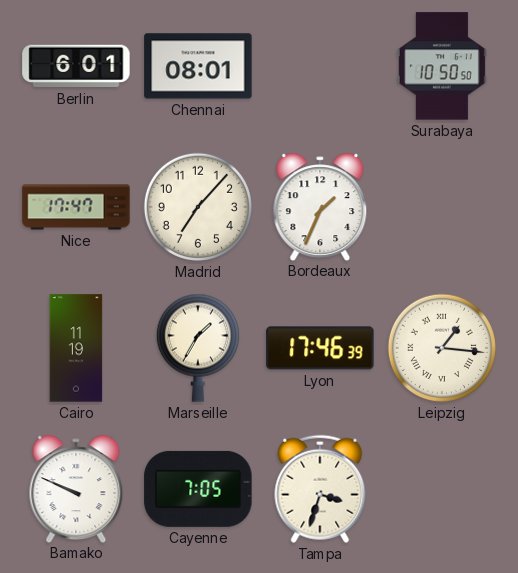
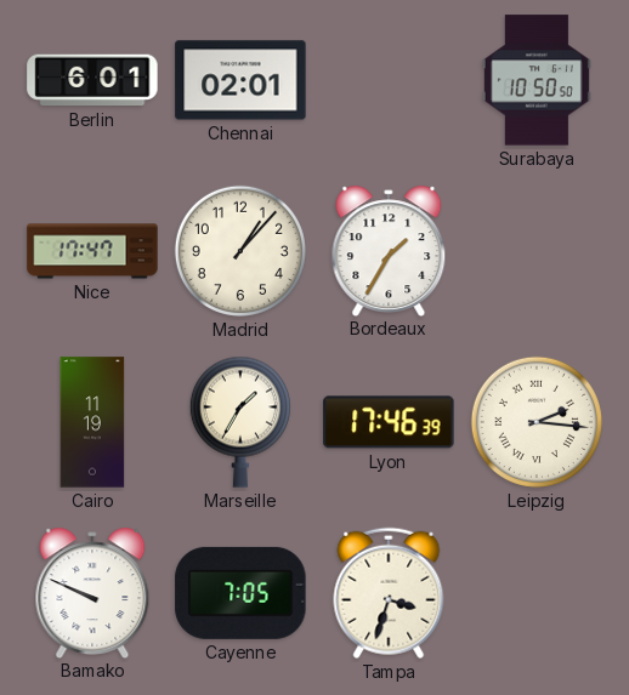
Chennai: 08:01 -> 02:01 (240, 80)
Madrid: 7:07 -> 1:07 (240, 251)
Bordeaux: 1:34 -> 1:35 (389, 250)
Leipzig: 1:16 -> 2:16 (537, 422)
